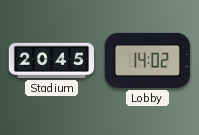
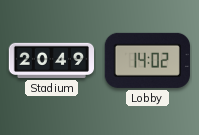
Stadium: 20:45 -> 20:49 (51, 60)
